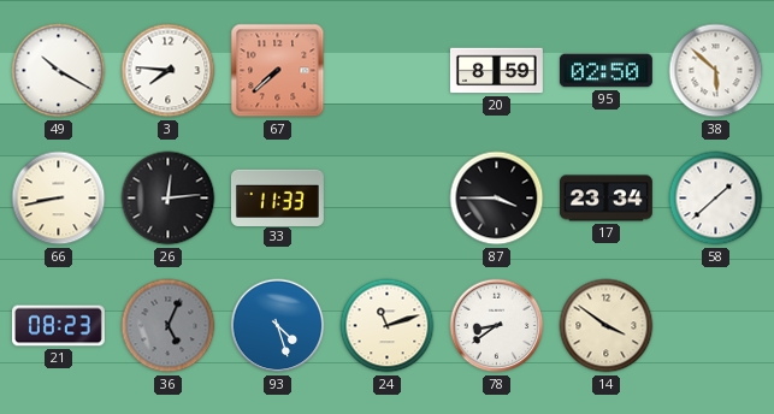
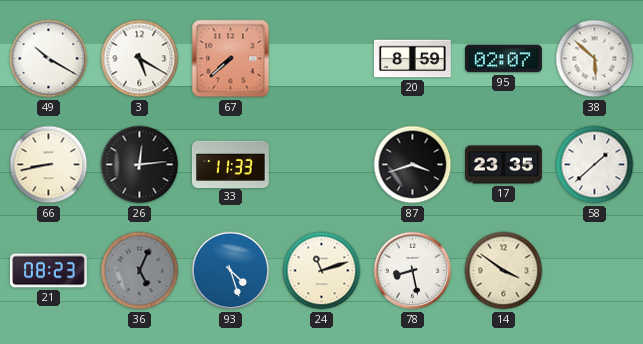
3: 7:46 -> 5:20 (140, 59)
95: 02:50 -> 02:07 (503, 59)
87: 3:45 -> 3:42 (413, 165)
17: 23:34 -> 23:35 (503, 165)
78: 8:39 -> 8:28 (413, 271)
